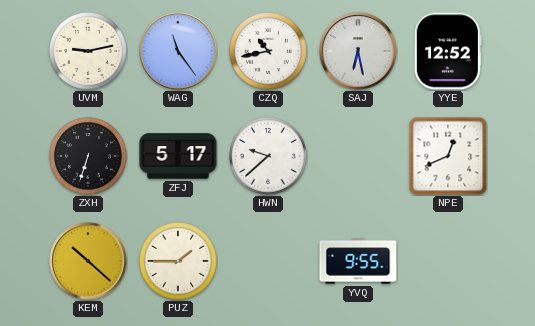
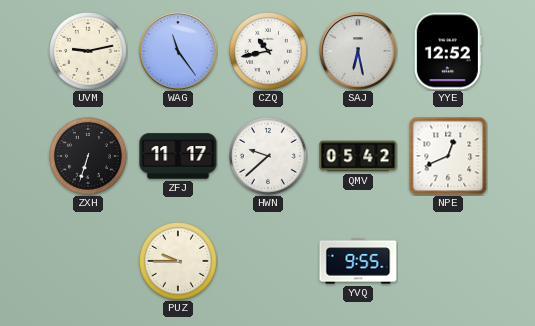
ZFJ: 5:17 -> 11:17 (178, 156)
QMV: none -> 05:42 (358, 156)
KEM: 10:22 -> none (88, 261)
PUZ: 1:45 -> 9:45 (179, 262)
